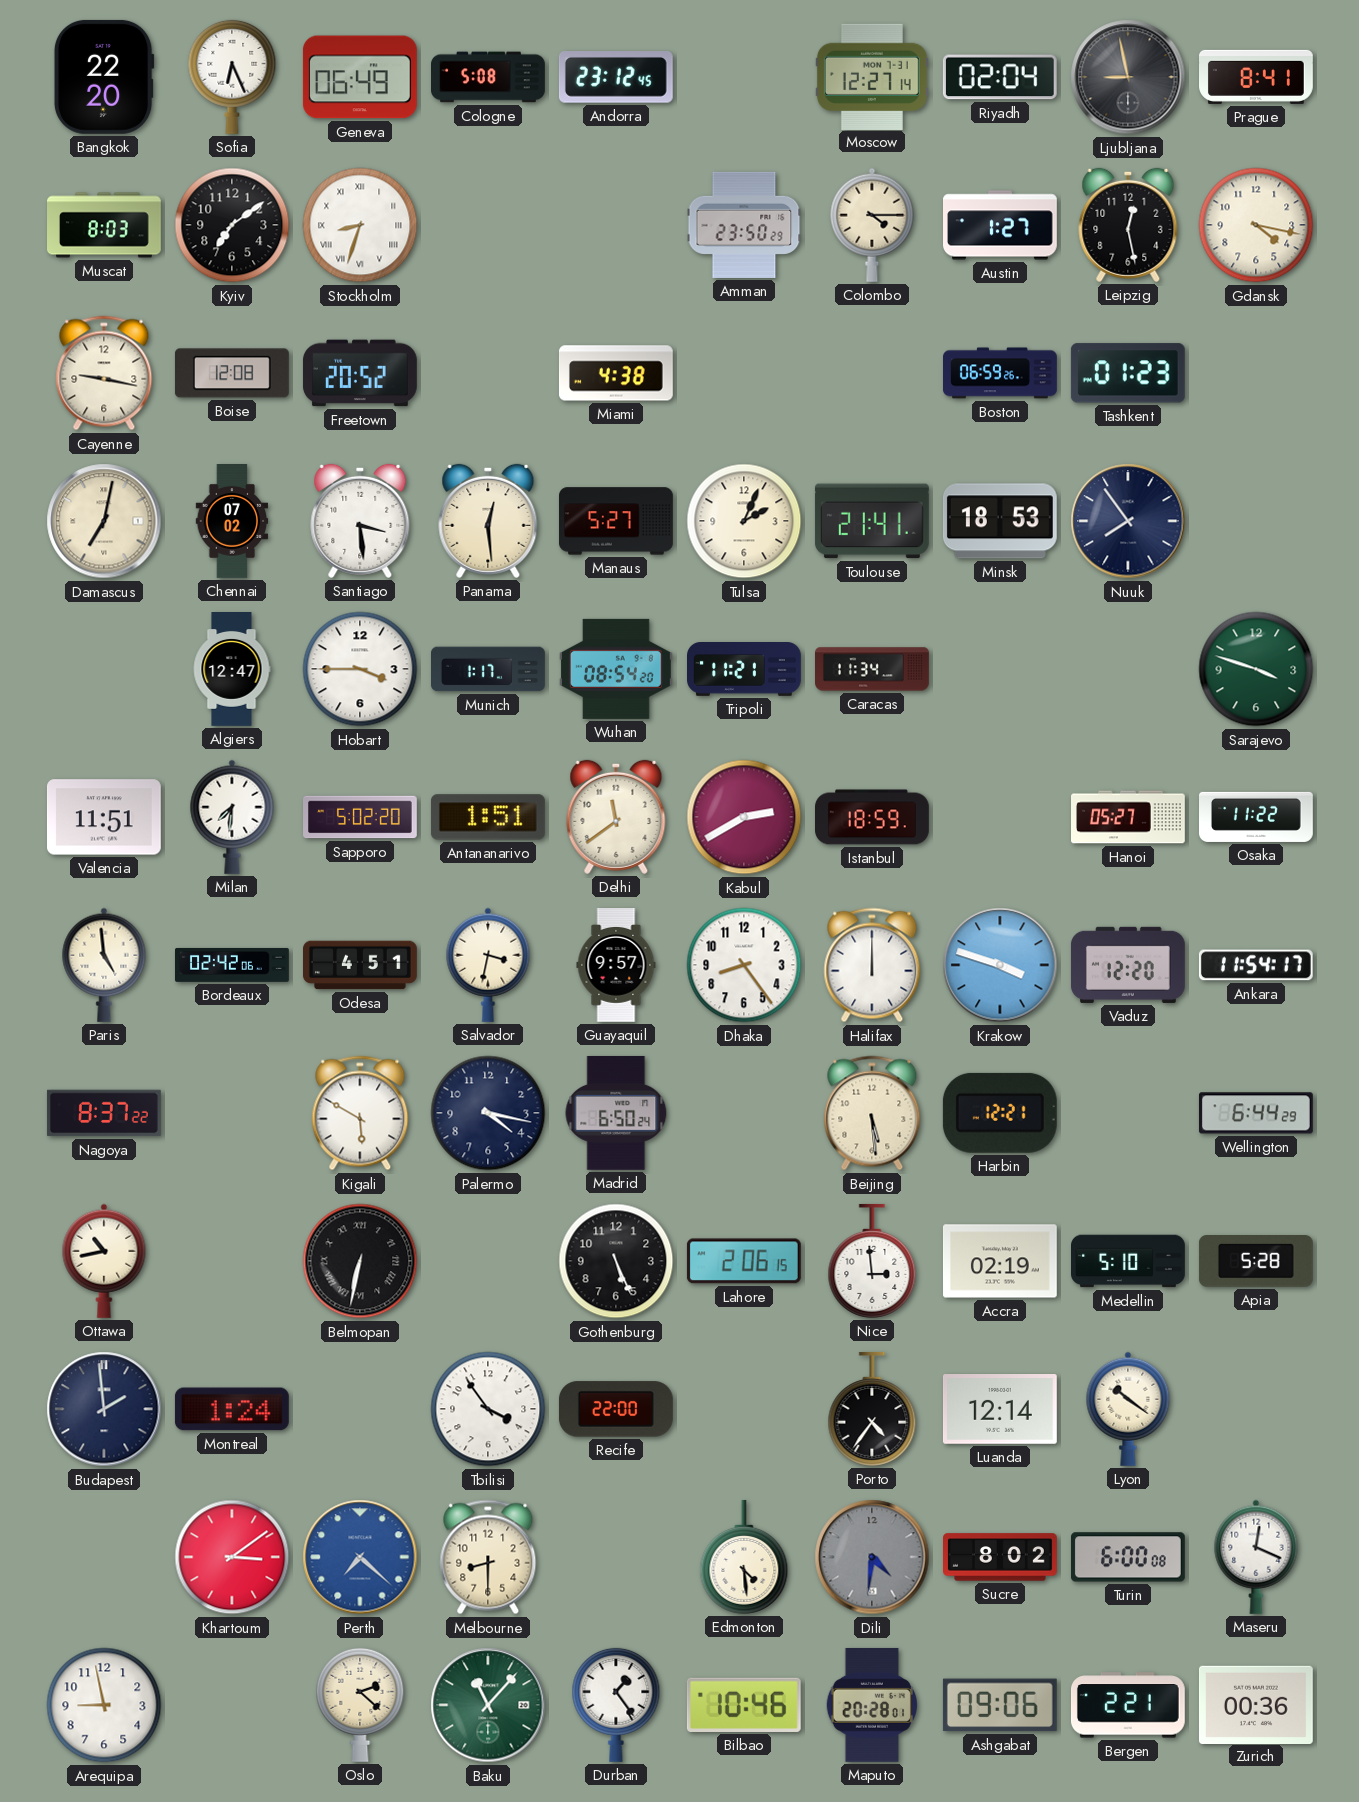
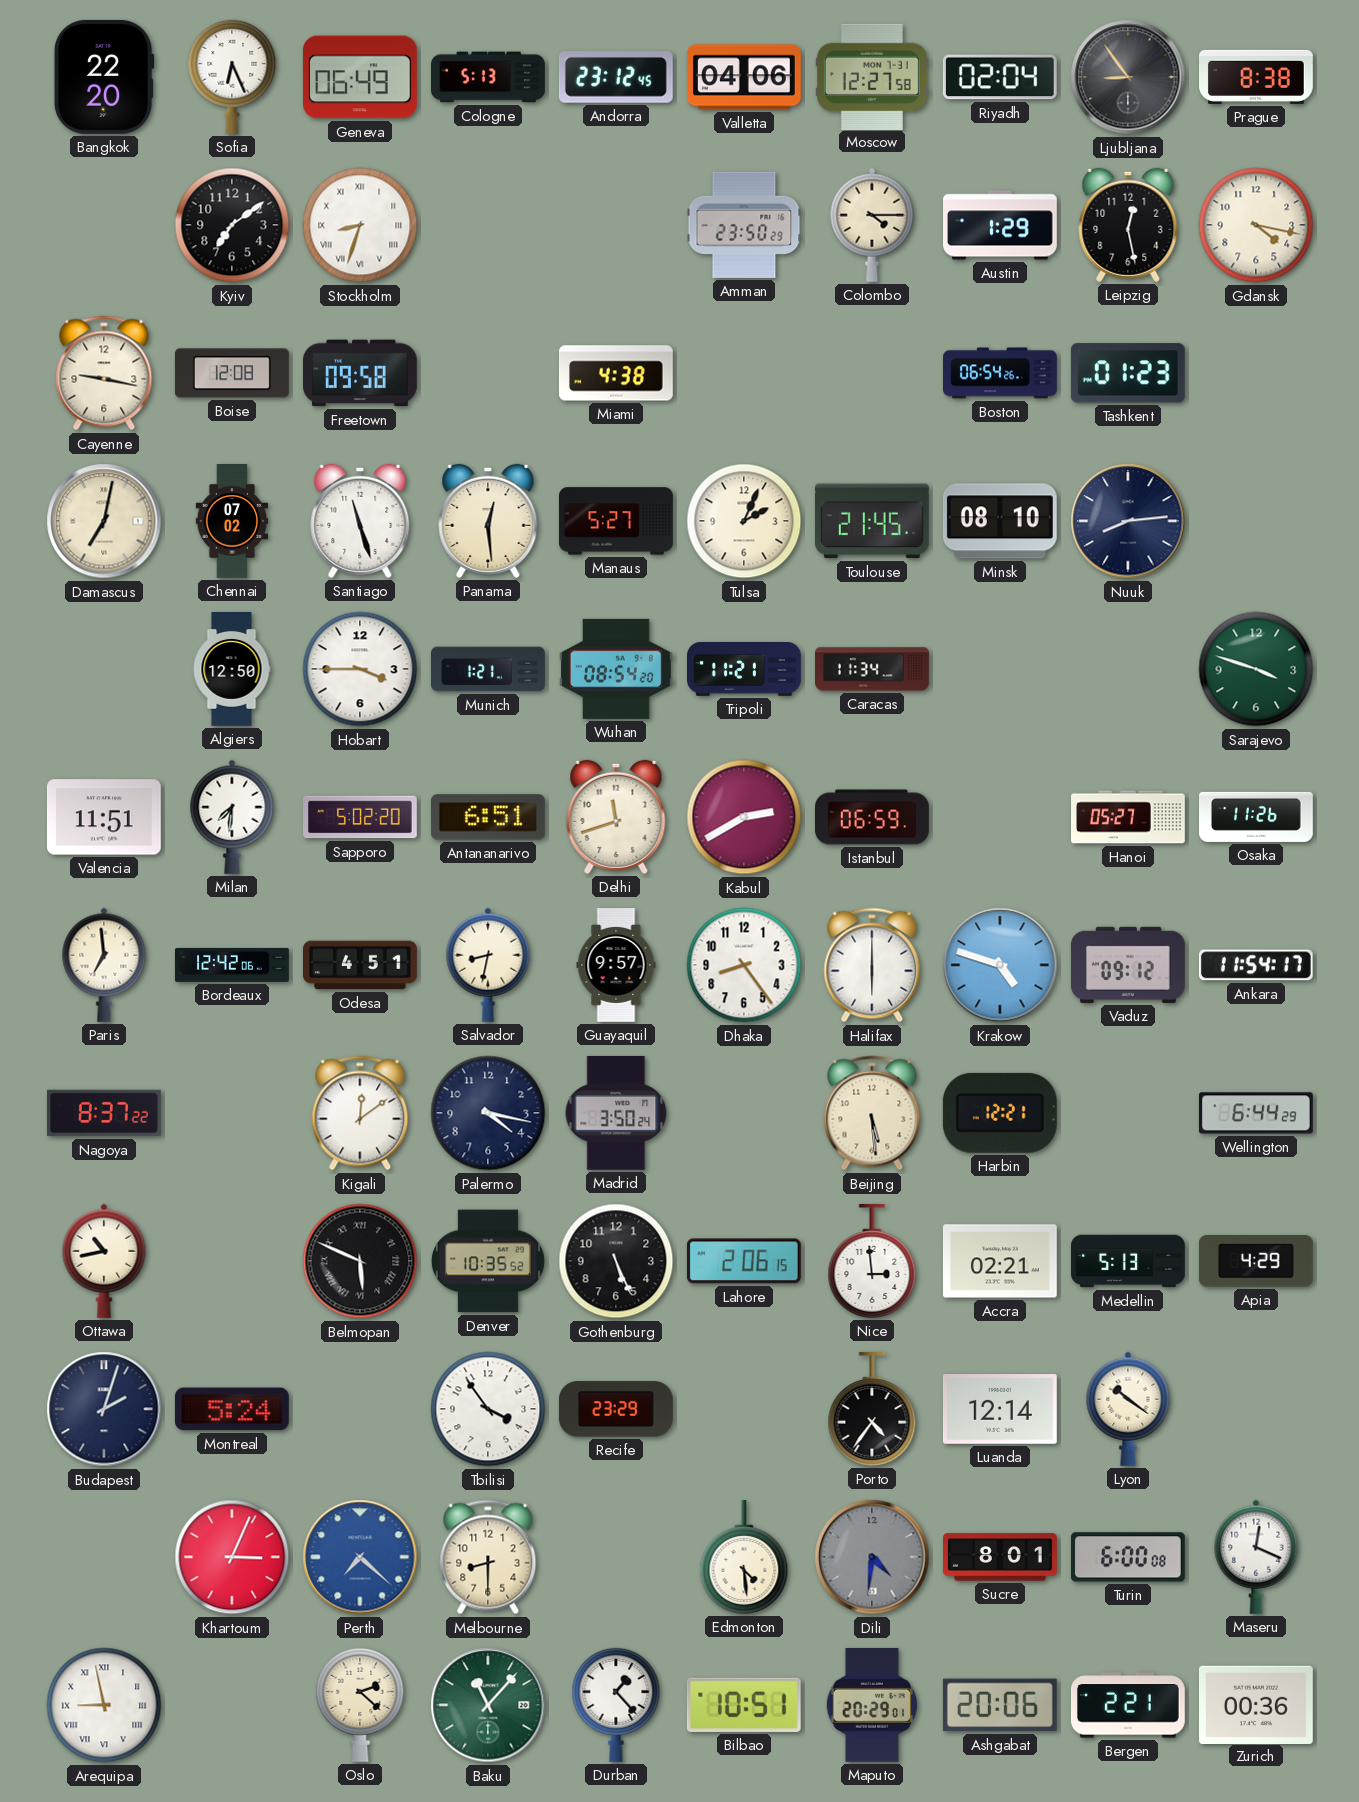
Cologne: 5:08 -> 5:13 (489, 77)
Valletta: none -> 04:06 (744, 77)
Moscow: 12:27:14 -> 12:27:58 (872, 76)
Ljubljana: 8:58 -> 8:54 (1128, 77)
Prague: 8:41 -> 8:38 (1257, 77)
Muscat: 8:03 -> none (105, 225)
Austin: 1:27 -> 1:29 (1001, 225)
Freetown: 20:52 -> 09:58 (360, 373)
Boston: 06:59 -> 06:54 (1001, 373)
Santiago: 3:29 -> 11:27 (360, 521)
Toulouse: 21:41 -> 21:45 (872, 521)
Minsk: 18:53 -> 08:10 (1000, 521)
Nuuk: 7:54 -> 8:14 (1128, 521)
Algiers: 12:47 -> 12:50 (232, 670)
Munich: 1:17 -> 1:21 (489, 669)
Antananarivo: 1:51 -> 6:51 (488, 817)
Delhi: 11:39 -> 11:42 (616, 817)
Istanbul: 18:59 -> 06:59 (873, 817)
Osaka: 11:22 -> 11:26 (1257, 817)
Paris: 4:59 -> 6:59 (104, 965)
Bordeaux: 02:42 -> 12:42 (233, 965)
Salvador: 3:32 -> 8:32 (488, 965)
Halifax: 12:00 -> 6:00 (872, 965)
Krakow: 3:48 -> 4:48 (1000, 965)
Vaduz: 12:20 -> 09:12 (1128, 965)
Kigali: 5:50 -> 12:09 (360, 1113)
Madrid: 6:50 -> 3:50 (616, 1113)
Belmopan: 6:32 -> 5:49 (360, 1261)
Denver: none -> 10:35 (488, 1261)
Accra: 02:19 -> 02:21 (1000, 1261)
Medellin: 5:10 -> 5:13 (1129, 1261)
Apia: 5:28 -> 4:29 (1256, 1262)
Budapest: 1:59 -> 2:03 (104, 1409)
Montreal: 1:24 -> 5:24 (232, 1409)
Recife: 22:00 -> 23:29 (616, 1409)
Khartoum: 3:09 -> 3:04 (232, 1557)
Sucre: 8:02 -> 8:01 (1001, 1557)
Arequipa numerals: Arabic -> Roman (104, 1705)
Durban: 1:24 -> 1:23 (616, 1705)
Bilbao: 10:46 -> 10:51 (744, 1705)
Maputo: 20:28 -> 20:29 (871, 1705)
Ashgabat: 09:06 -> 20:06 (1000, 1705)
